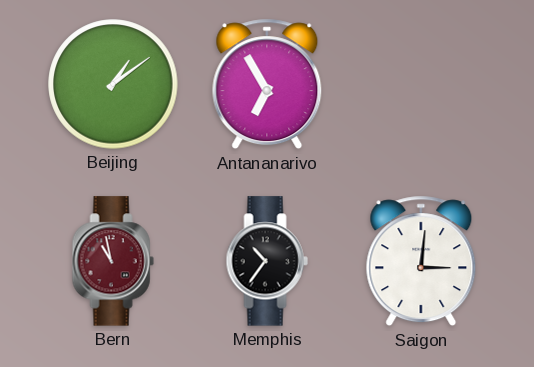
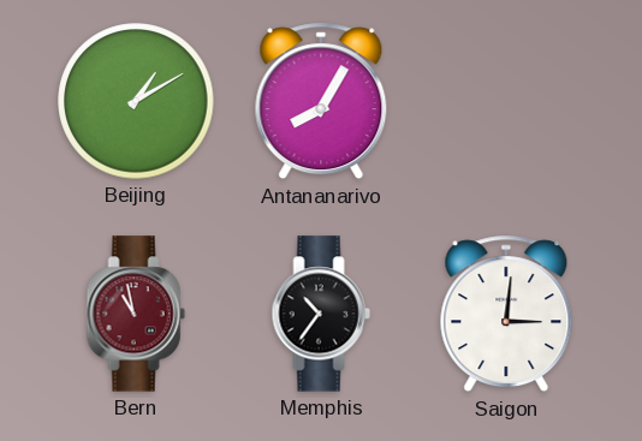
Beijing: 1:09 -> 1:10 (136, 101)
Antananarivo: 6:55 -> 8:05 (321, 101)
